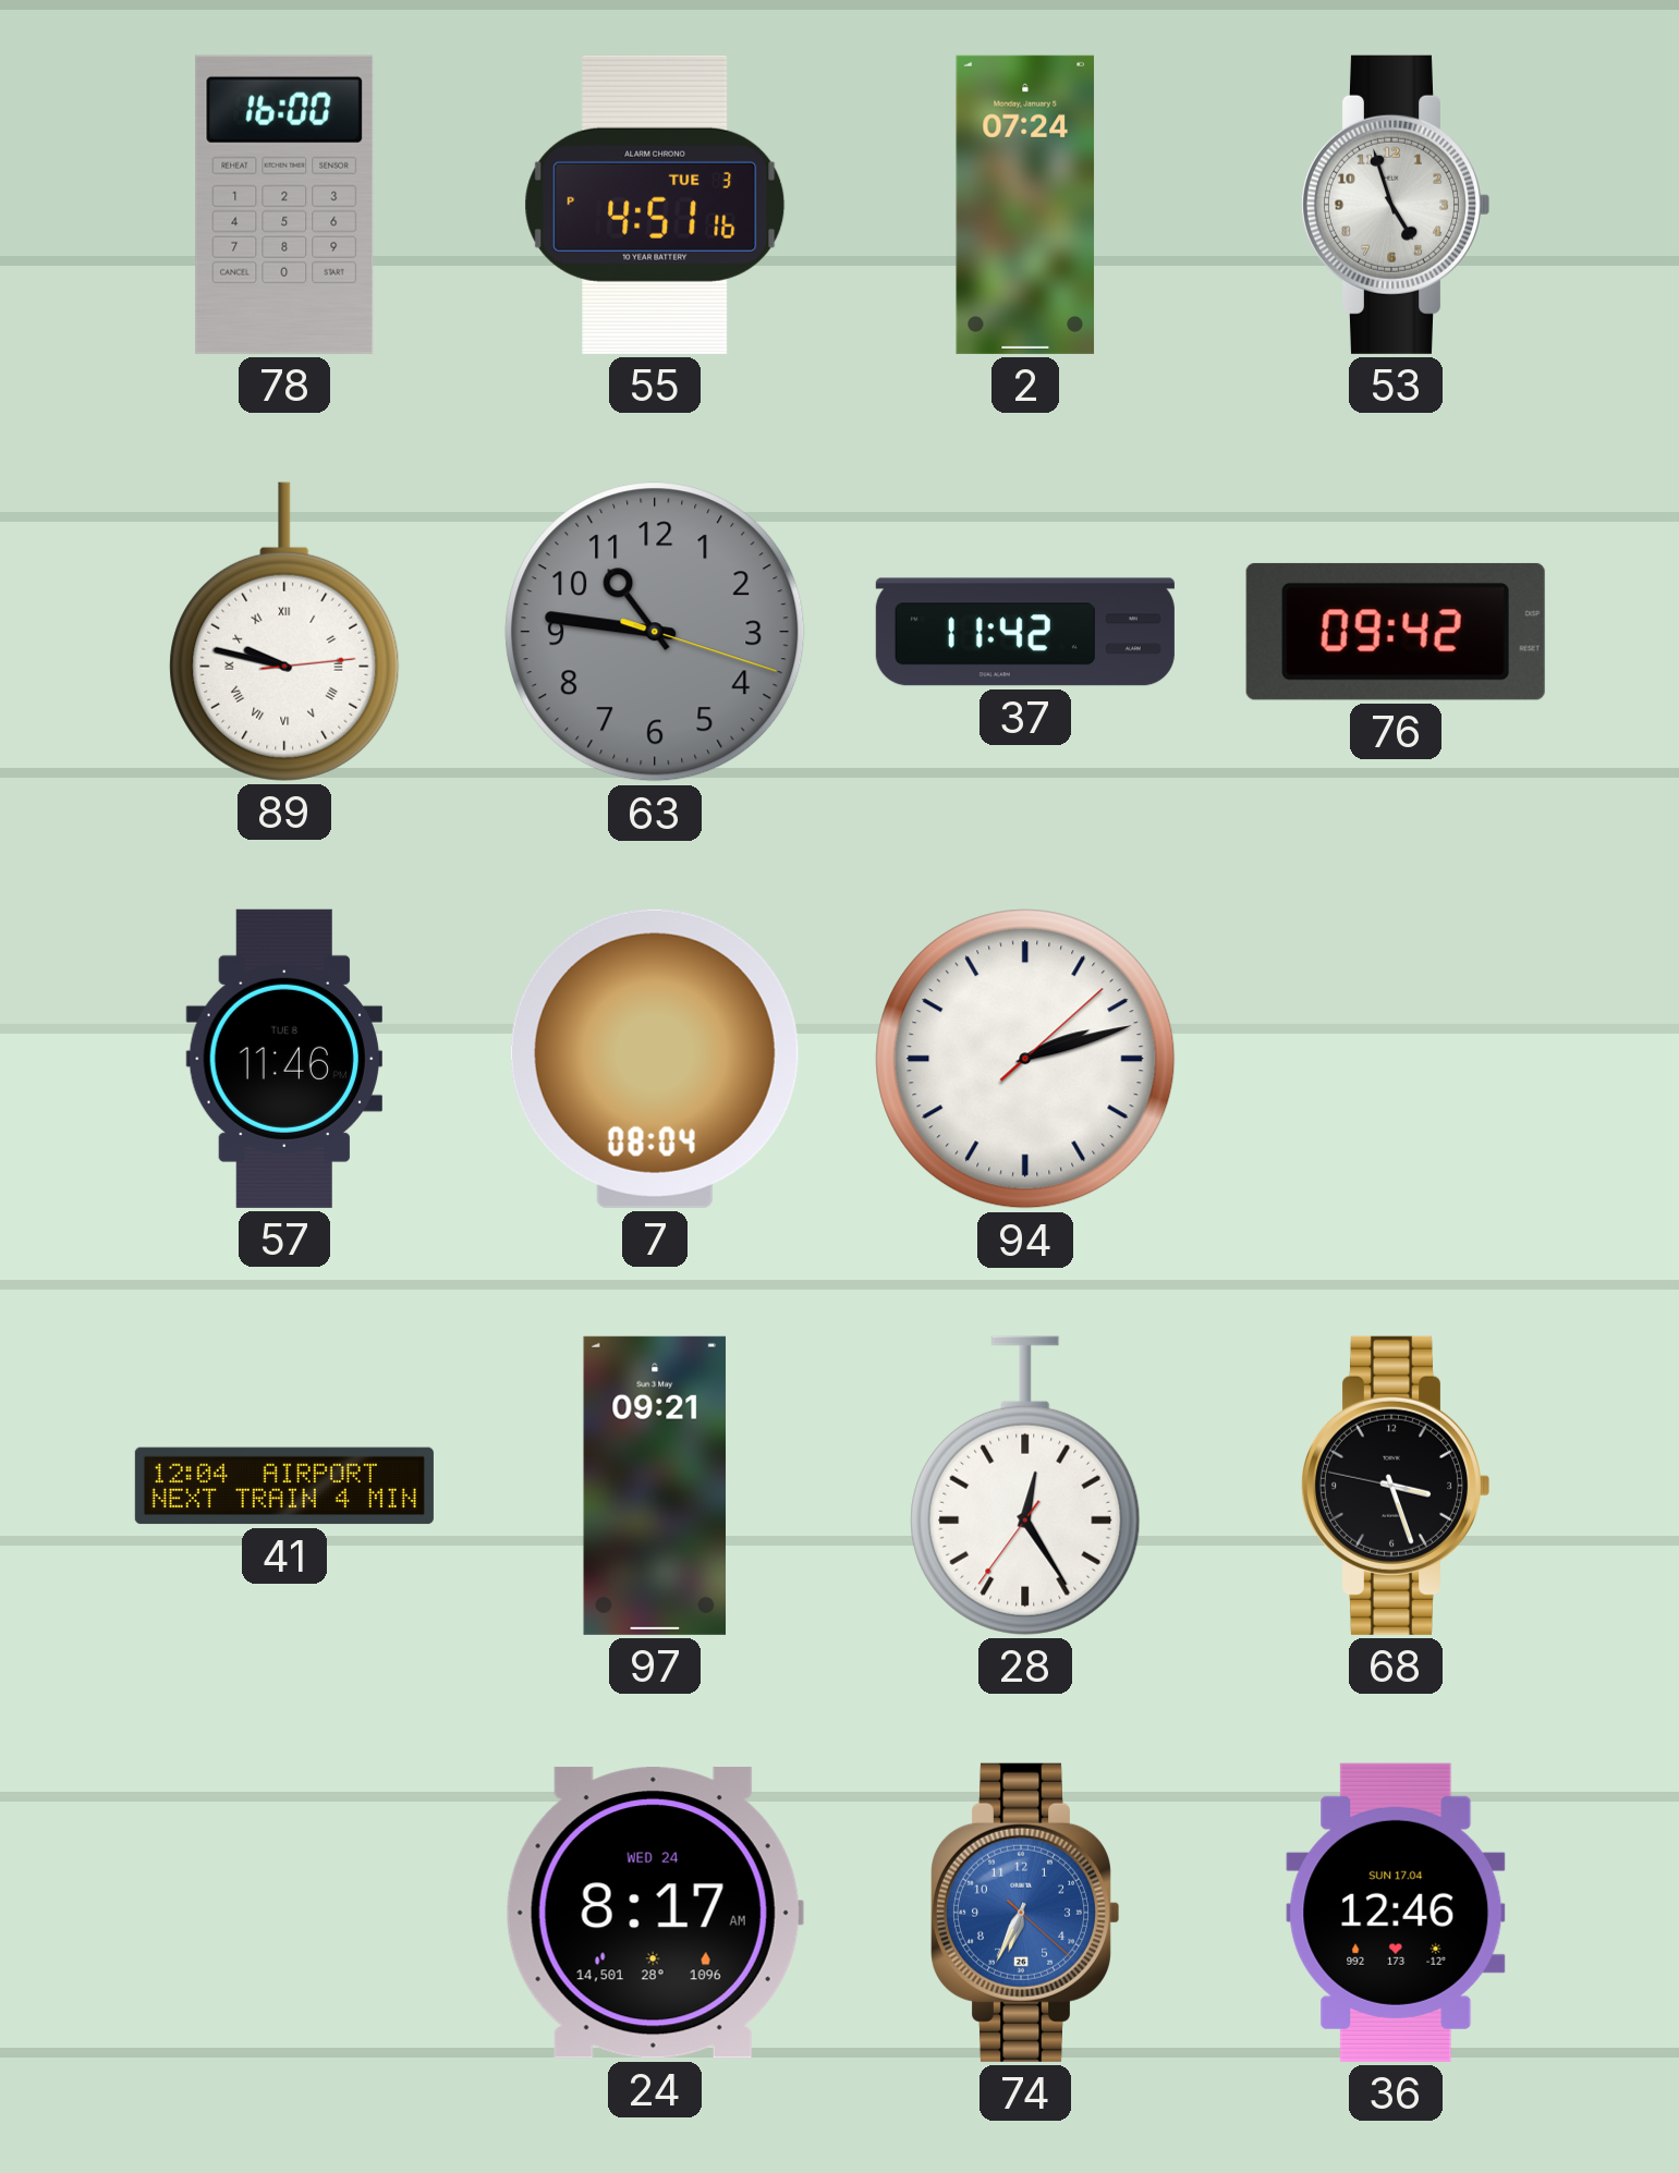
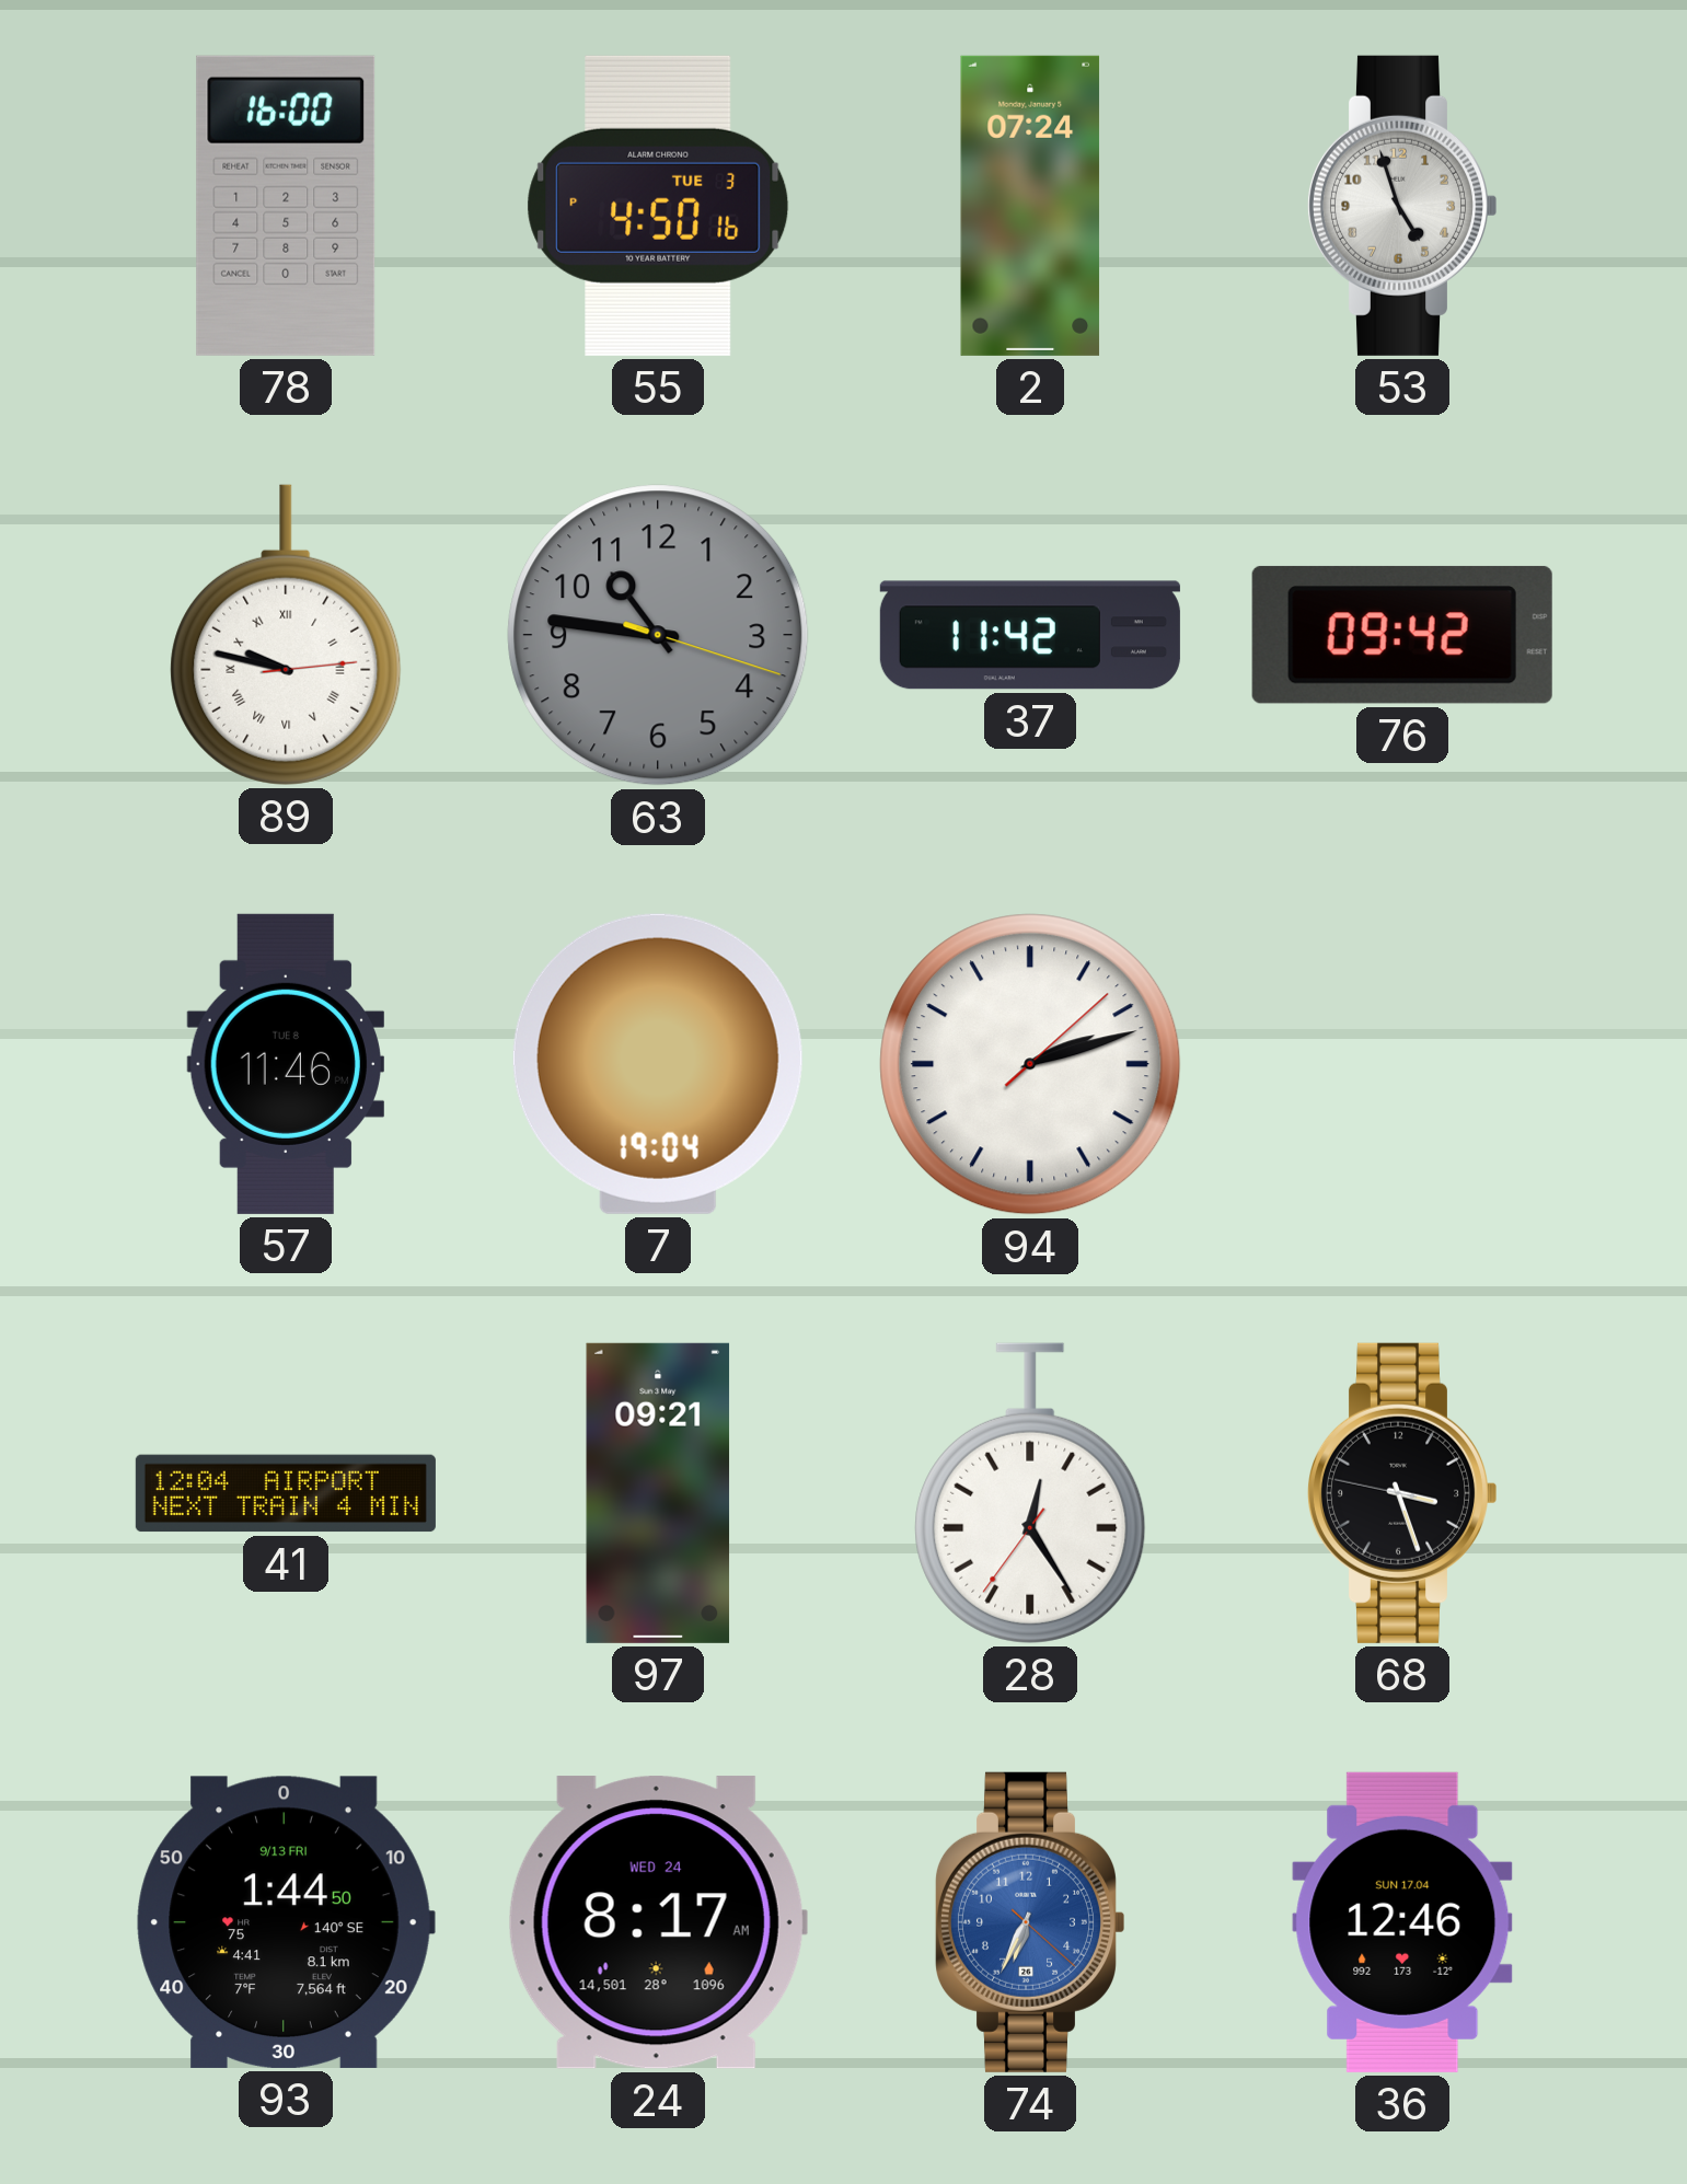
55: 4:51 -> 4:50 (658, 206)
7: 08:04 -> 19:04 (658, 1064)
93: none -> 1:44 (286, 1922)
